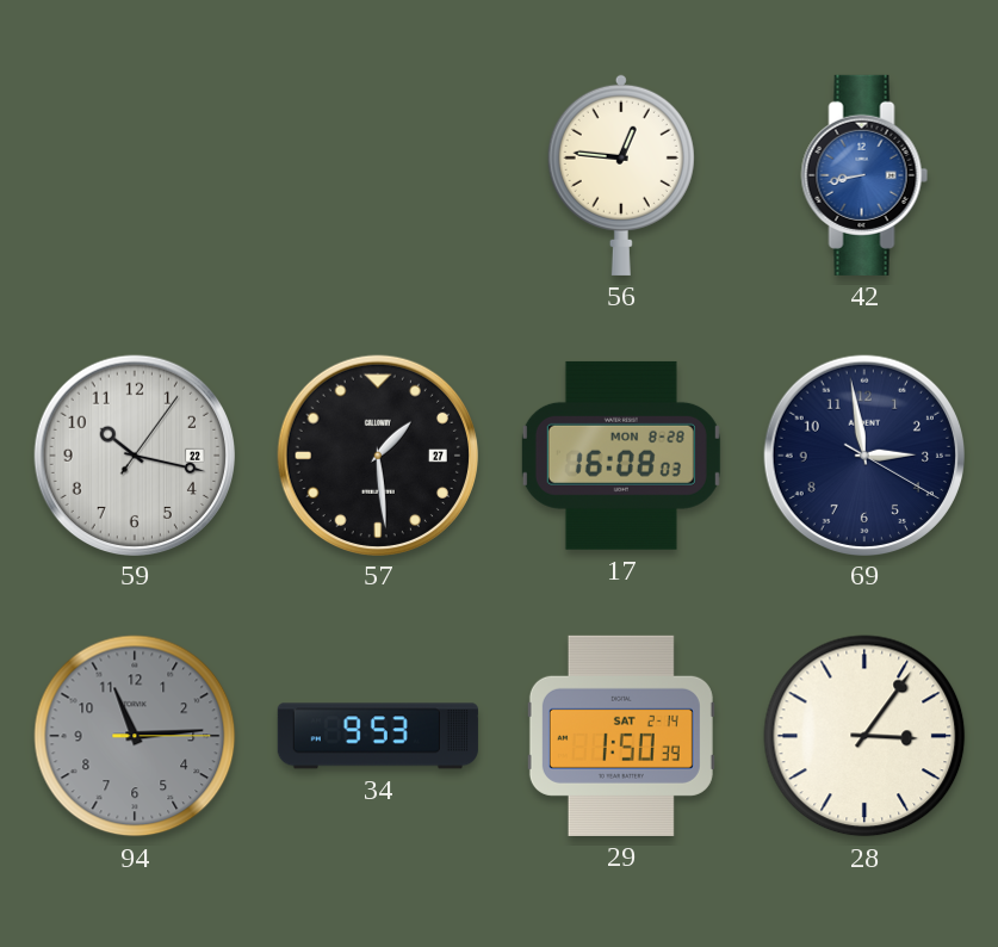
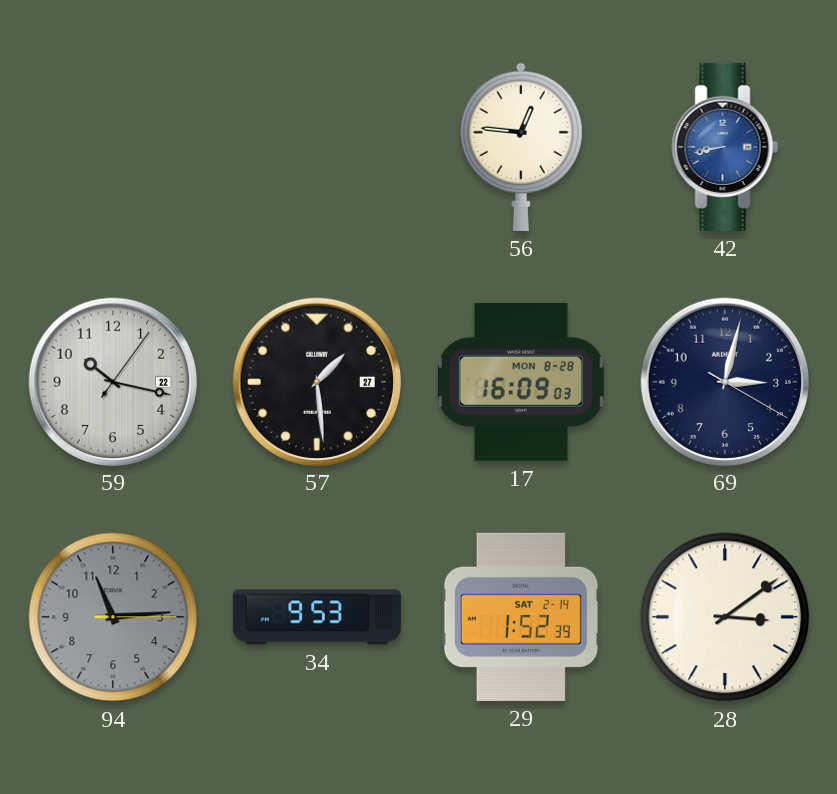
17: 16:08 -> 16:09 (521, 382)
69: 2:58 -> 3:02 (724, 381)
29: 1:50 -> 1:52 (521, 617)
28: 3:06 -> 3:09 (725, 617)
